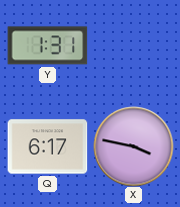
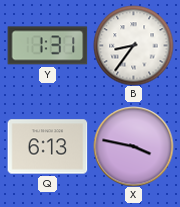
B: none -> 8:36 (133, 45)
Q: 6:17 -> 6:13 (47, 147)
